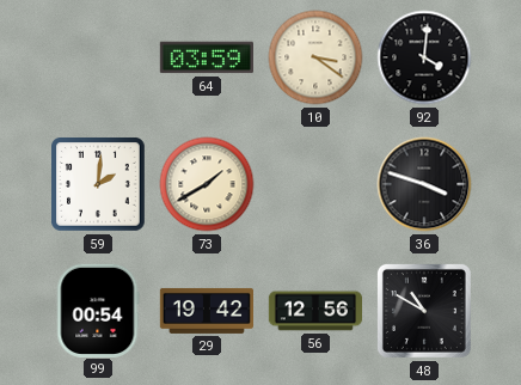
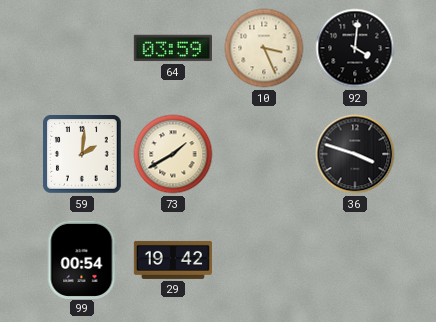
10: 3:21 -> 3:26 (264, 48)
56: 12:56 -> none (314, 311)
48: 10:50 -> none (424, 311)
